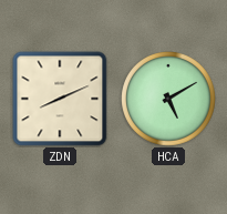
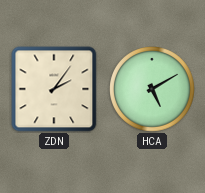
ZDN: 8:11 -> 2:06 (54, 89)
